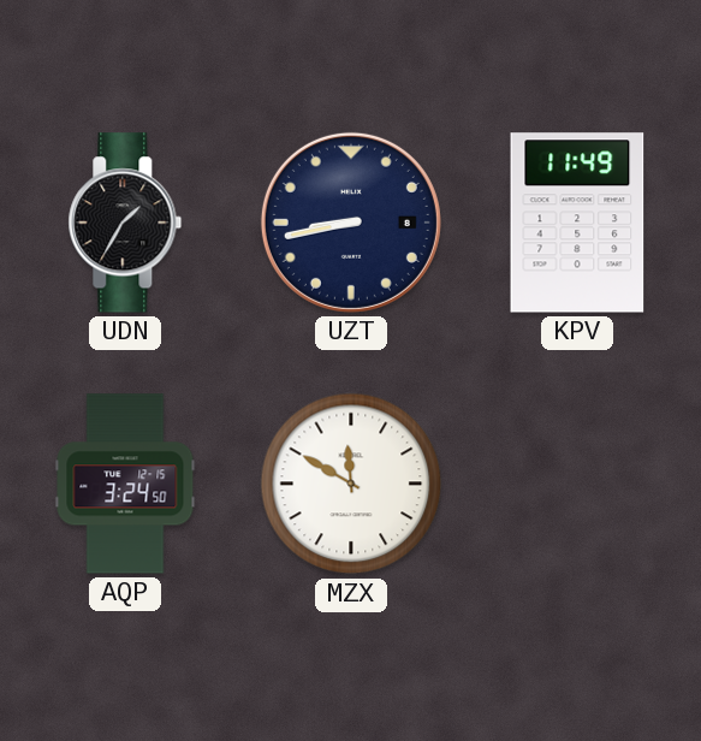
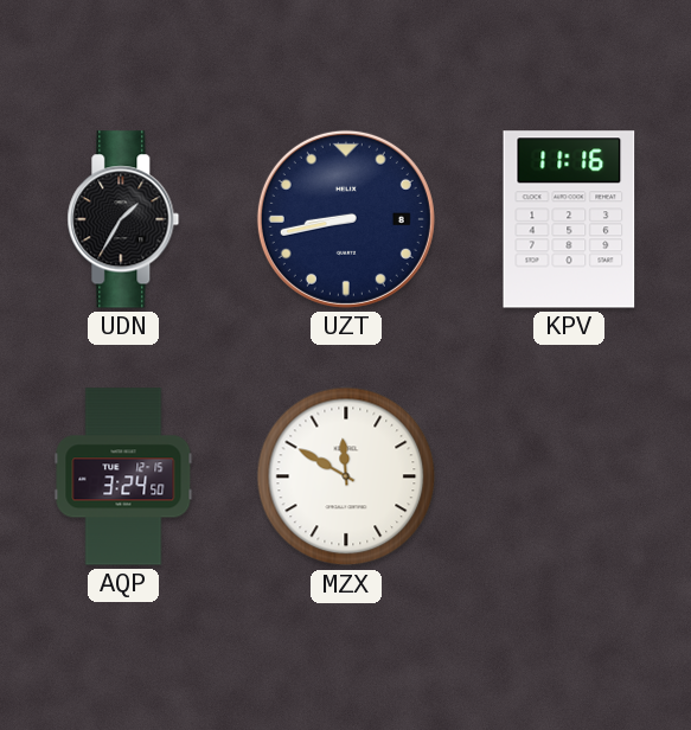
KPV: 11:49 -> 11:16 (569, 219)
